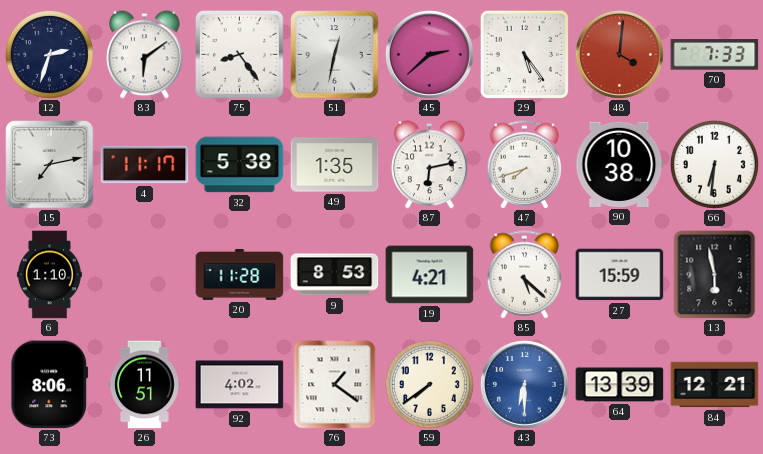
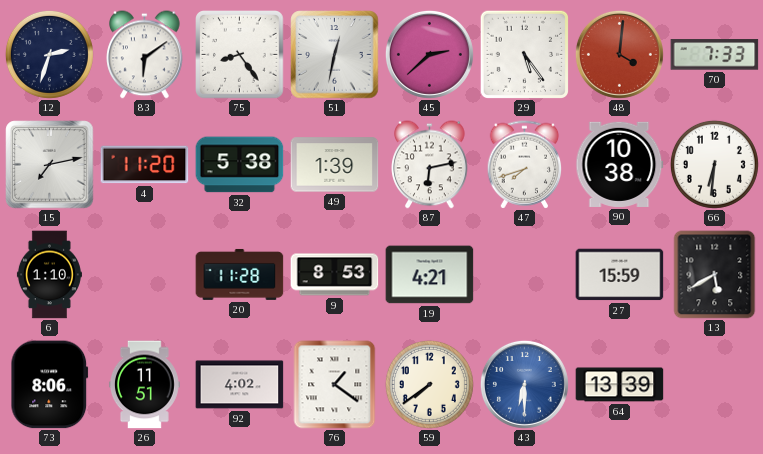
4: 11:17 -> 11:20 (145, 165)
49: 1:35 -> 1:39 (335, 165)
85: 5:22 -> none (525, 275)
13: 5:58 -> 5:40 (715, 275)
84: 12:21 -> none (715, 385)
